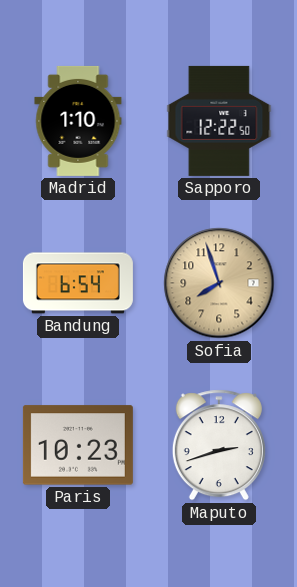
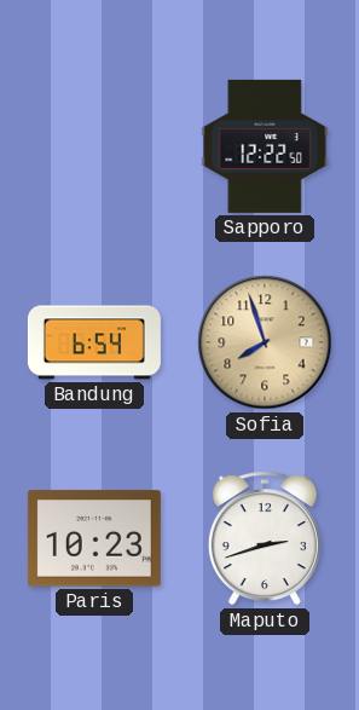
Madrid: 1:10 -> none (78, 121)
